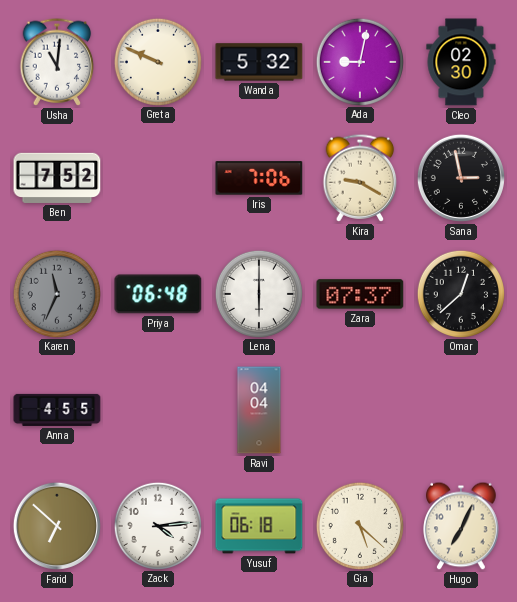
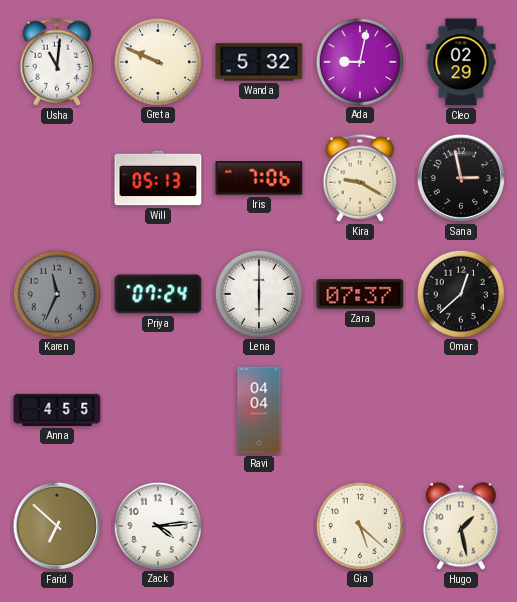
Cleo: 02:30 -> 02:29 (461, 62)
Ben: 7:52 -> none (57, 178)
Will: none -> 05:13 (158, 178)
Priya: 06:48 -> 07:24 (158, 294)
Yusuf: 06:18 -> none (259, 526)
Hugo: 7:04 -> 1:28 (461, 526)
